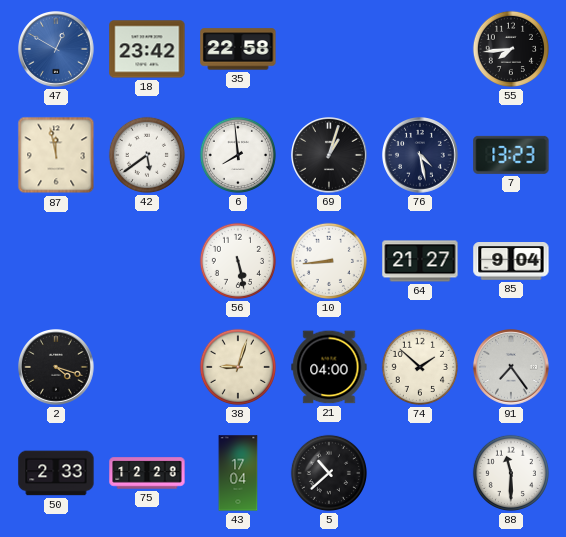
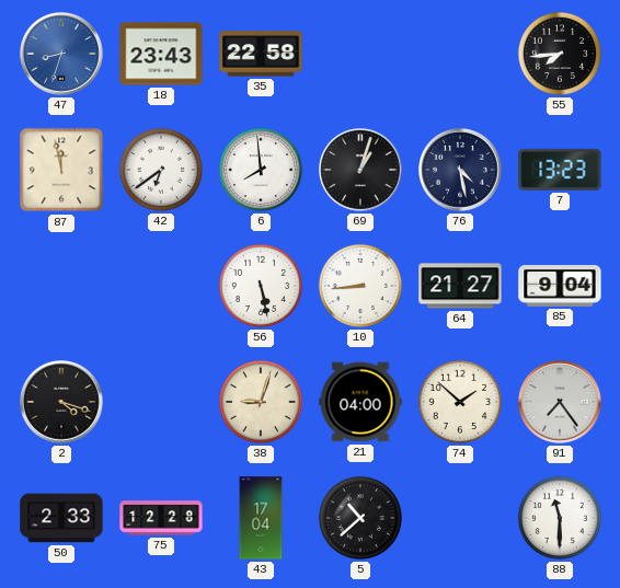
47: 12:50 -> 8:33 (62, 55)
18: 23:42 -> 23:43 (161, 54)
42: 5:39 -> 6:39 (161, 170)
